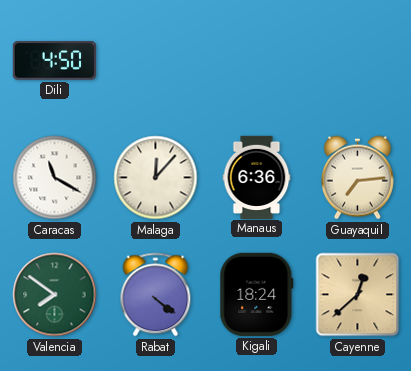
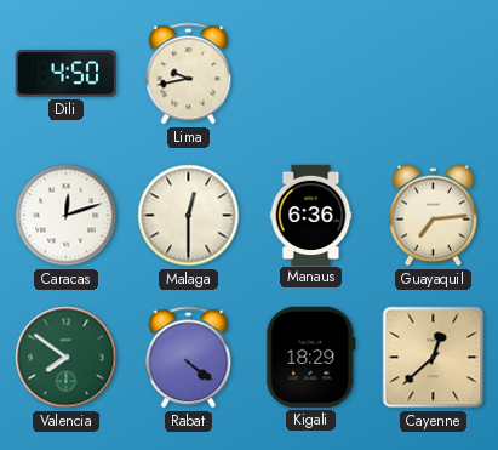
Lima: none -> 9:43 (189, 74)
Caracas: 11:20 -> 12:12 (67, 216)
Malaga: 12:07 -> 12:30 (189, 216)
Kigali: 18:24 -> 18:29 (311, 357)
